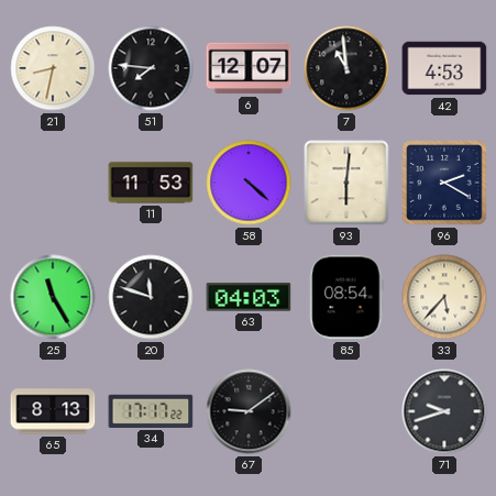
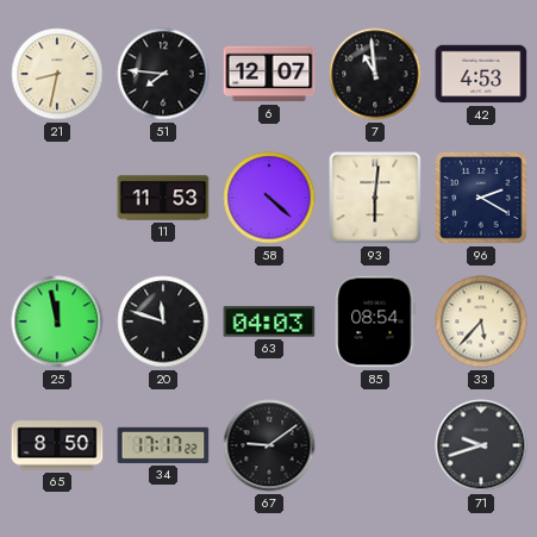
25: 11:25 -> 11:58 (57, 321)
65: 8:13 -> 8:50 (57, 445)
